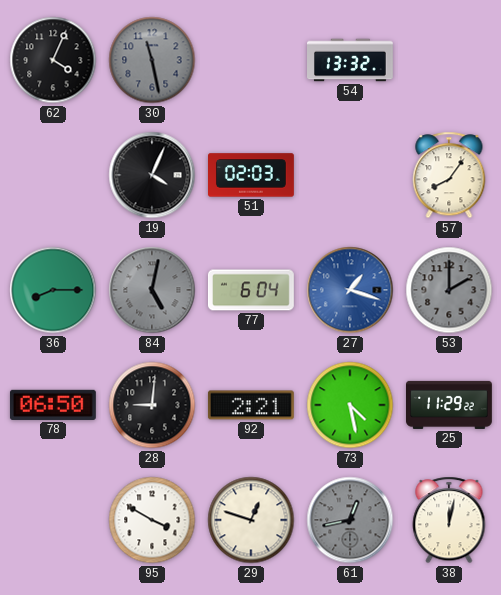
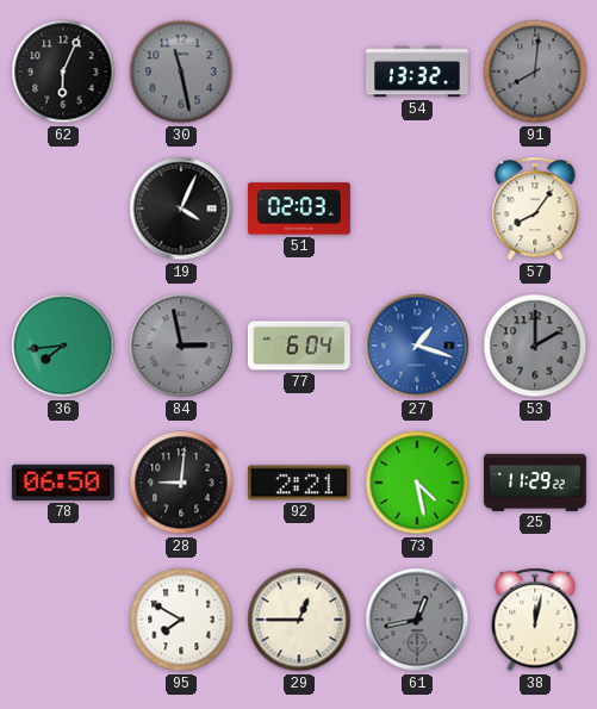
62: 4:04 -> 6:04 (63, 71)
91: none -> 8:01 (535, 71)
36: 8:15 -> 7:44 (63, 346)
84: 5:02 -> 2:58 (181, 346)
95: 3:50 -> 7:50 (181, 620)
29: 12:48 -> 12:45 (299, 620)
